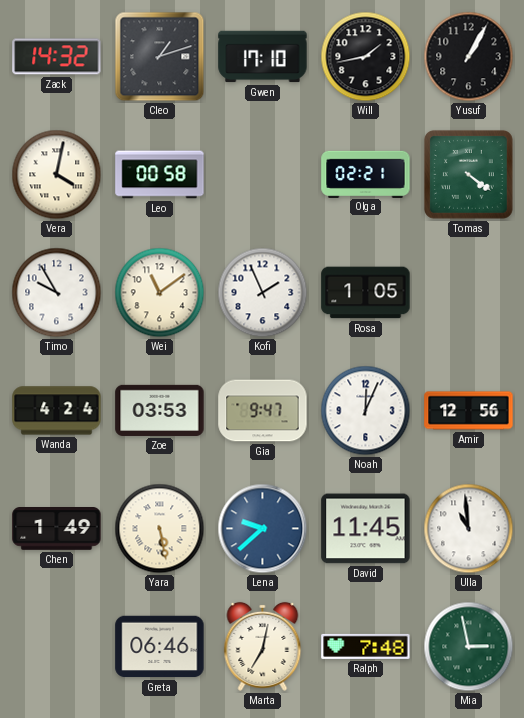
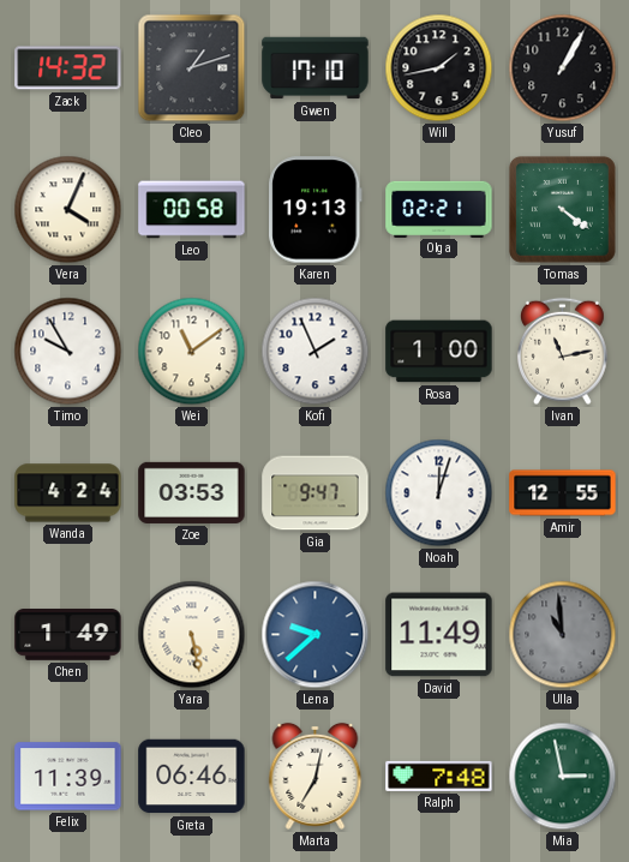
Vera: 4:02 -> 4:04 (68, 210)
Karen: none -> 19:13 (316, 210)
Rosa: 1:05 -> 1:00 (439, 352)
Ivan: none -> 11:13 (563, 352)
Noah: 12:04 -> 12:03 (439, 493)
Amir: 12:56 -> 12:55 (563, 493)
David: 11:45 -> 11:49 (439, 635)
Ulla dial: white -> grey (563, 635)
Felix: none -> 11:39 (68, 777)
